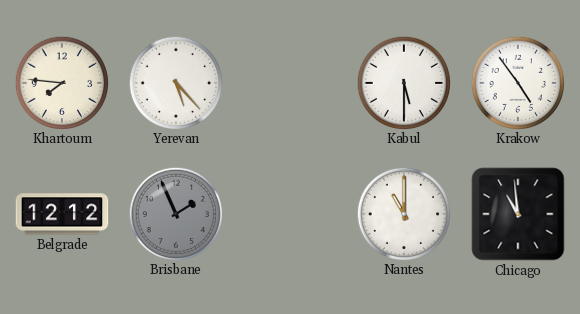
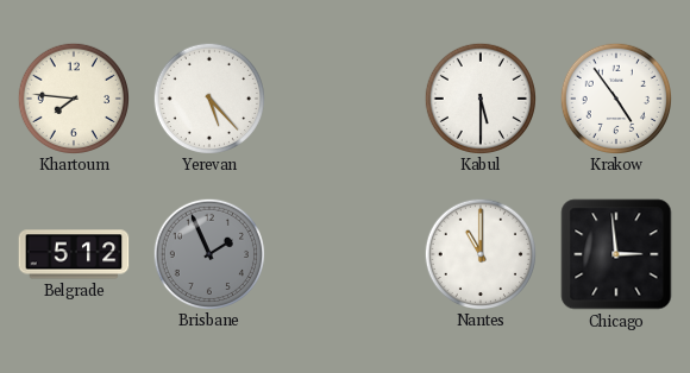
Belgrade: 12:12 -> 5:12 (74, 254)
Chicago: 10:59 -> 2:59 (616, 254)
